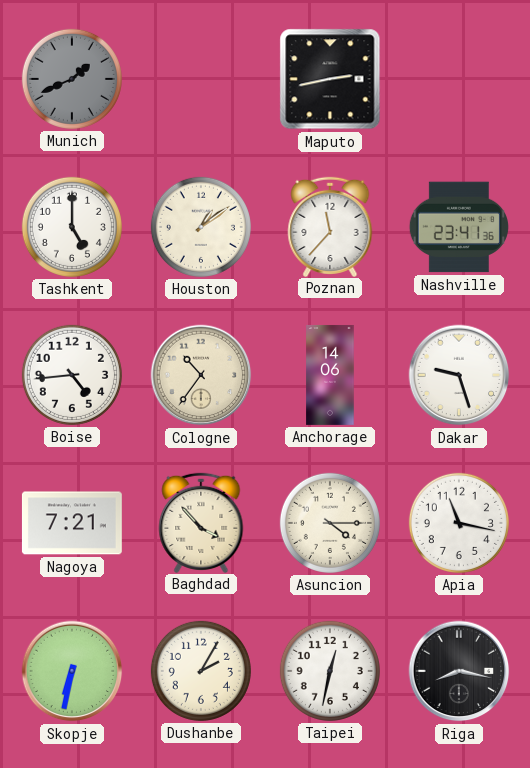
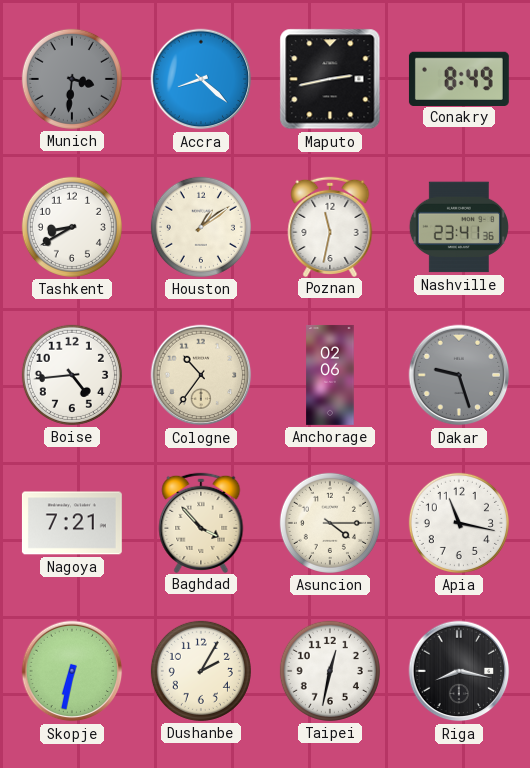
Munich: 1:41 -> 3:31 (72, 79)
Accra: none -> 8:22 (201, 79)
Conakry: none -> 8:49 (459, 78)
Tashkent: 5:00 -> 8:40 (72, 227)
Poznan: 11:37 -> 11:32 (330, 226)
Anchorage: 14:06 -> 02:06 (330, 375)
Dakar dial: white -> grey (459, 375)
